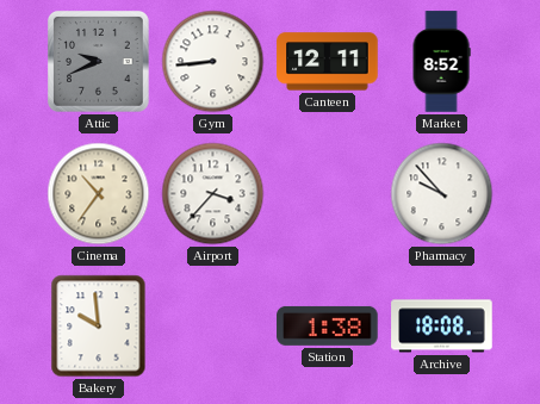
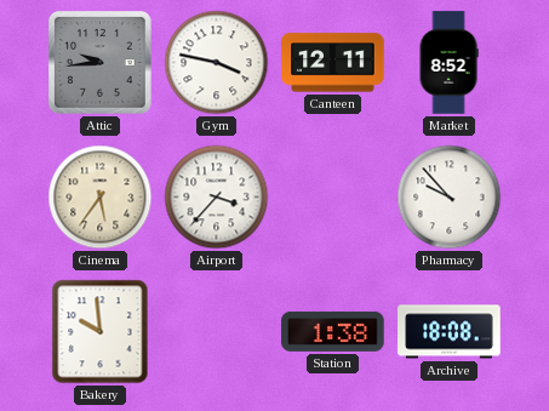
Attic: 9:41 -> 9:44 (101, 63)
Gym: 8:44 -> 3:47 (217, 63)
Cinema: 10:36 -> 5:36 (101, 198)
